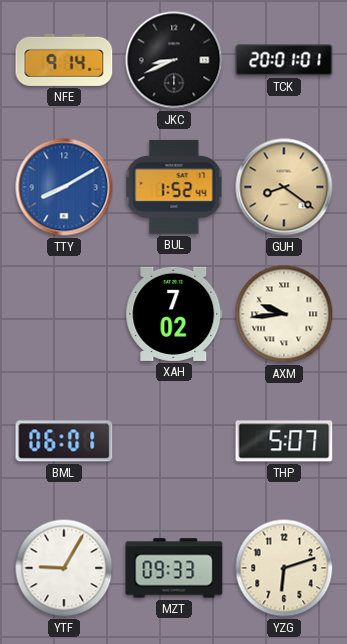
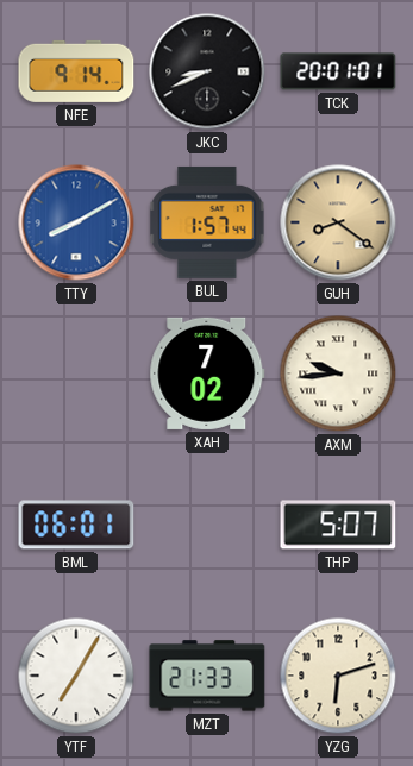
BUL: 1:52 -> 1:57 (207, 222)
YTF: 9:05 -> 7:05 (76, 676)
MZT: 09:33 -> 21:33 (207, 676)
